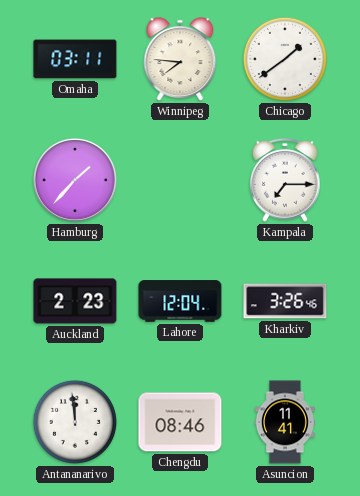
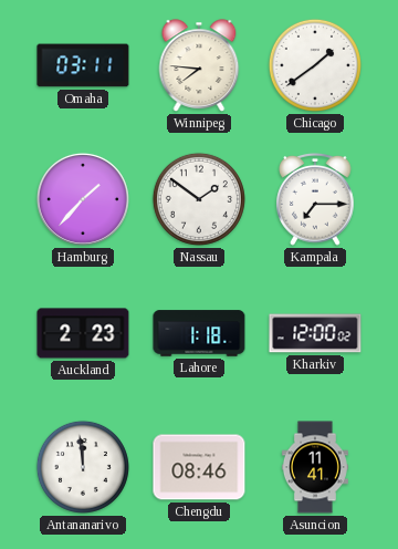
Nassau: none -> 1:51 (199, 199)
Lahore: 12:04 -> 1:18 (199, 333)
Kharkiv: 3:26 -> 12:00 (315, 333)
